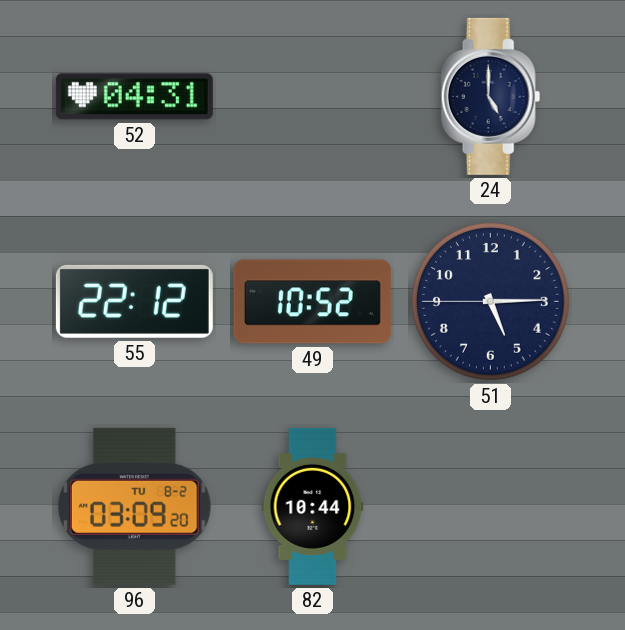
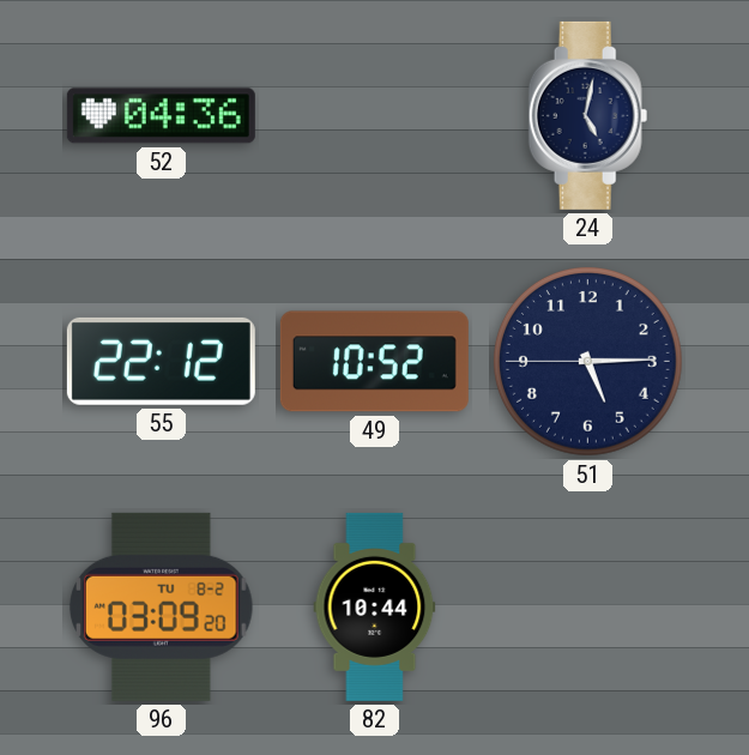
52: 04:31 -> 04:36 (161, 116)
24: 5:00 -> 5:02 (588, 115)
